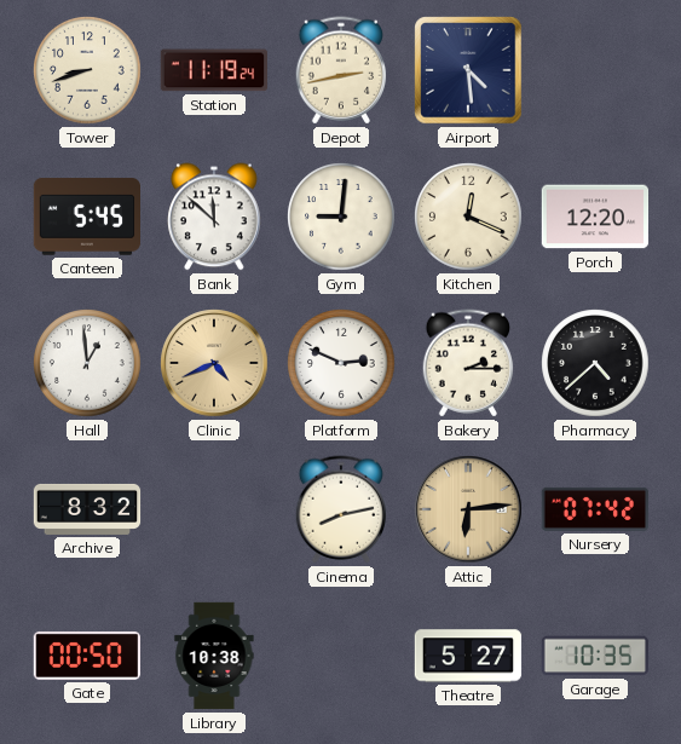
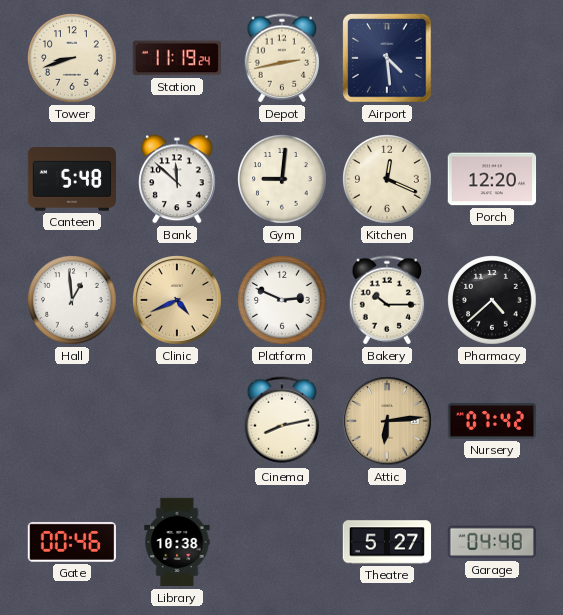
Canteen: 5:45 -> 5:48 (72, 179)
Bakery: 2:15 -> 10:15 (387, 300)
Archive: 8:32 -> none (87, 509)
Gate: 00:50 -> 00:46 (71, 542)
Garage: 10:35 -> 04:48 (491, 542)
